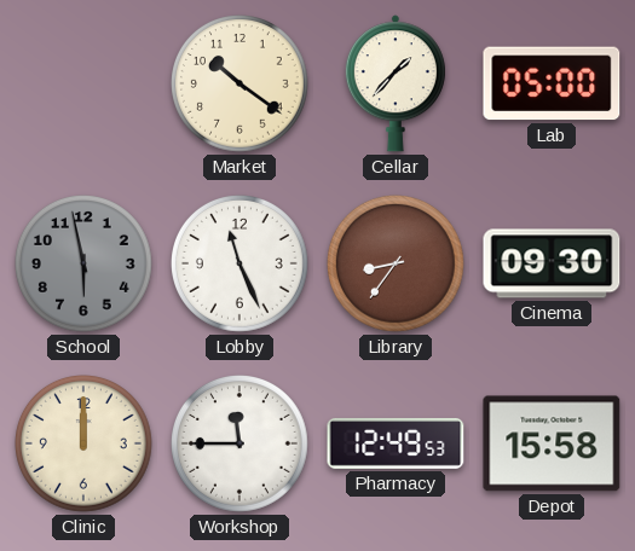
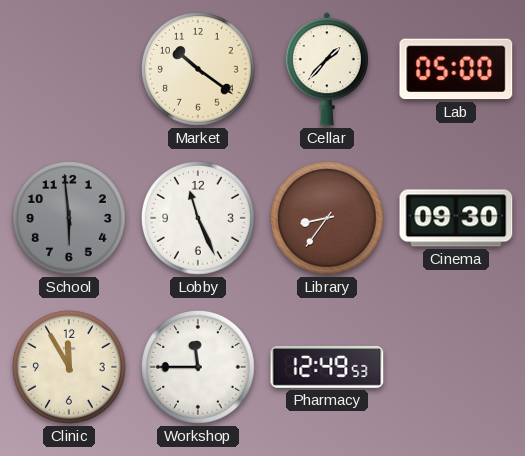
School: 5:58 -> 5:59 (70, 219)
Clinic: 12:00 -> 11:55 (70, 368)
Depot: 15:58 -> none (552, 443)
